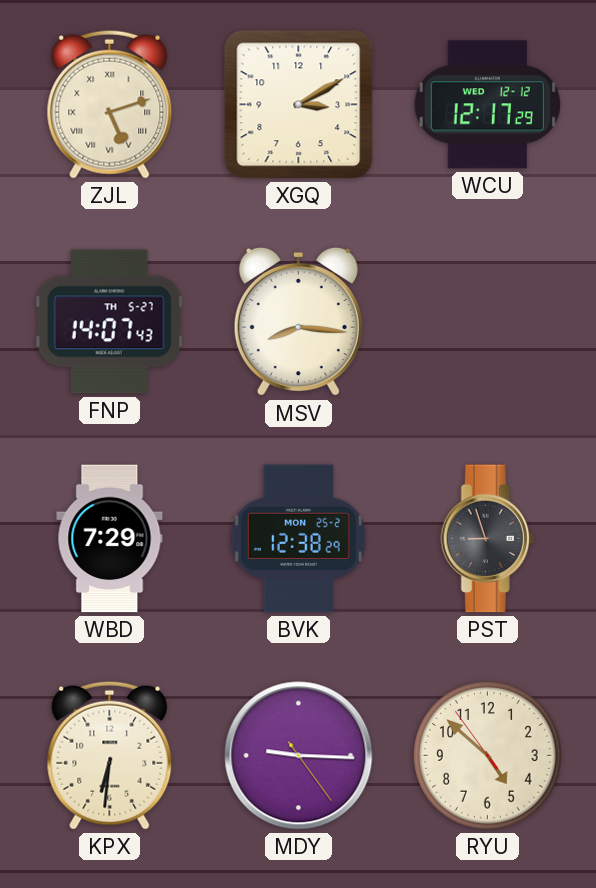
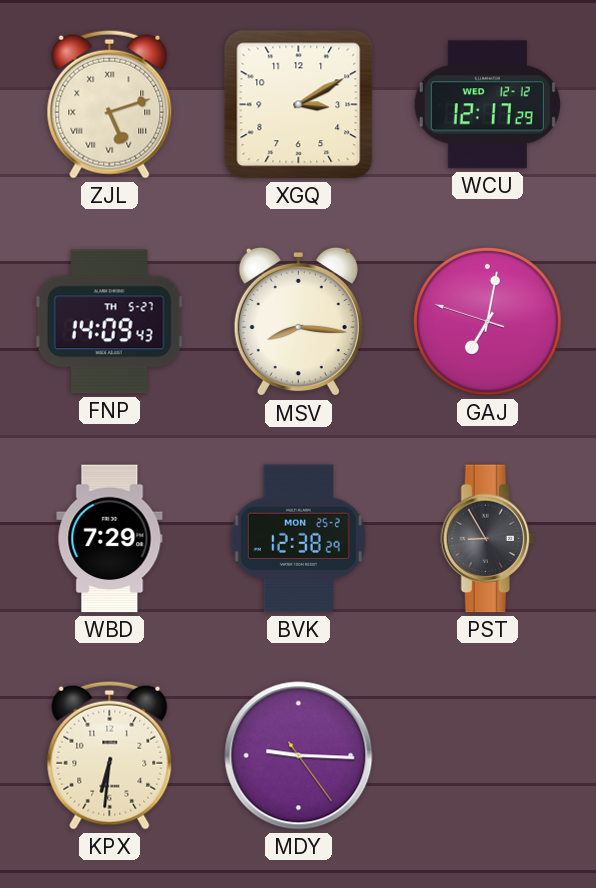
FNP: 14:07 -> 14:09 (109, 322)
GAJ: none -> 7:01 (488, 322)
PST: 8:57 -> 8:55 (487, 539)
RYU: 4:51 -> none (488, 756)
